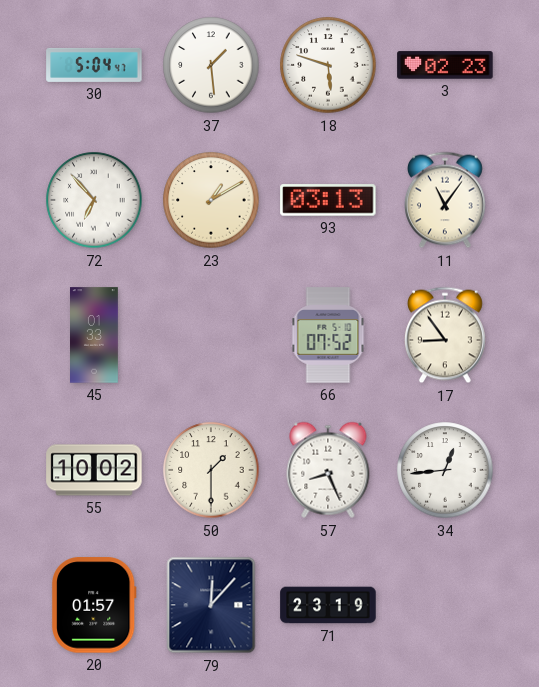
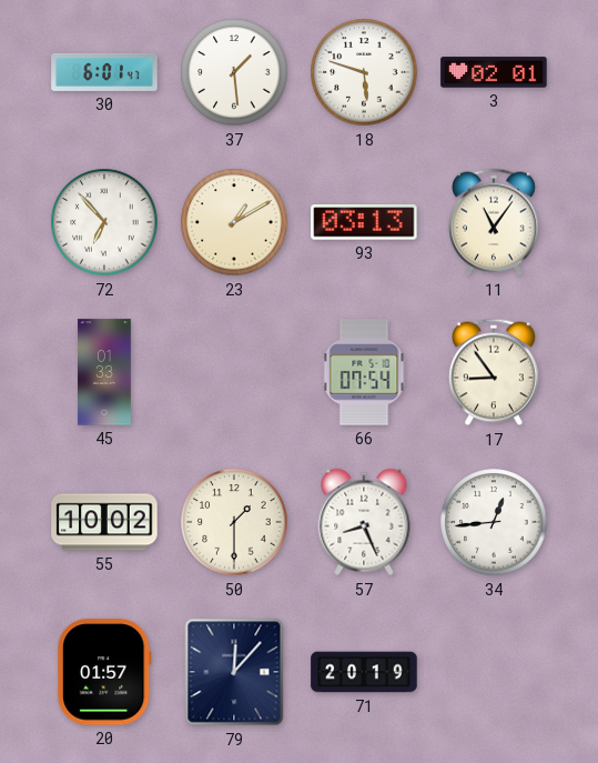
30: 5:04 -> 6:01 (104, 72)
3: 02:23 -> 02:01 (494, 72)
66: 07:52 -> 07:54 (364, 372)
71: 23:19 -> 20:19 (364, 672)
